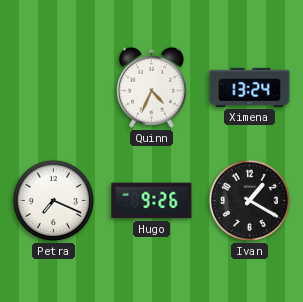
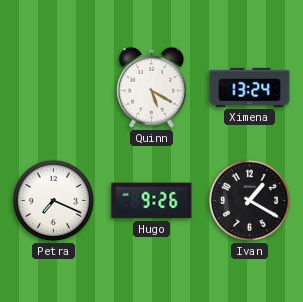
Quinn: 4:34 -> 5:20 (151, 87)
